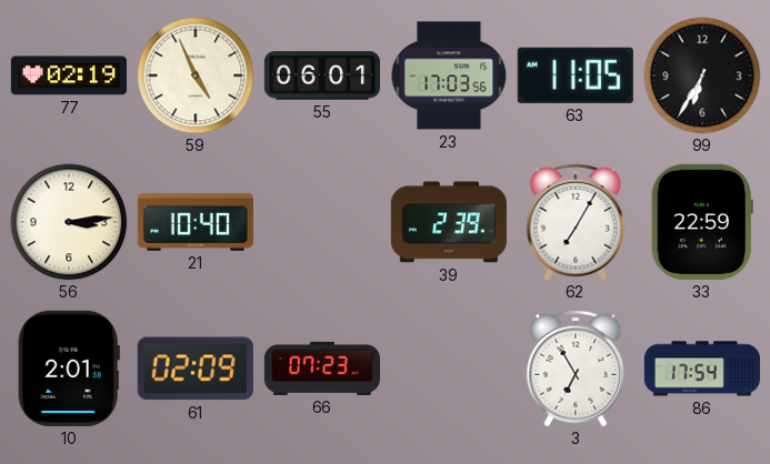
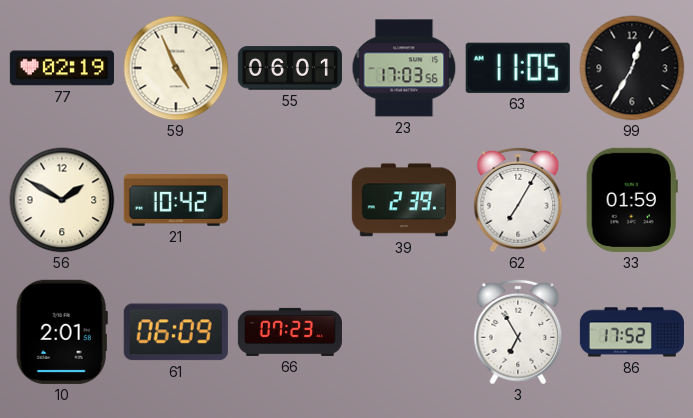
99: 6:35 -> 12:35 (632, 68)
56: 3:14 -> 1:50 (62, 200)
21: 10:40 -> 10:42 (176, 200)
33: 22:59 -> 01:59 (632, 200)
61: 02:09 -> 06:09 (176, 332)
86: 17:54 -> 17:52 (632, 332)
